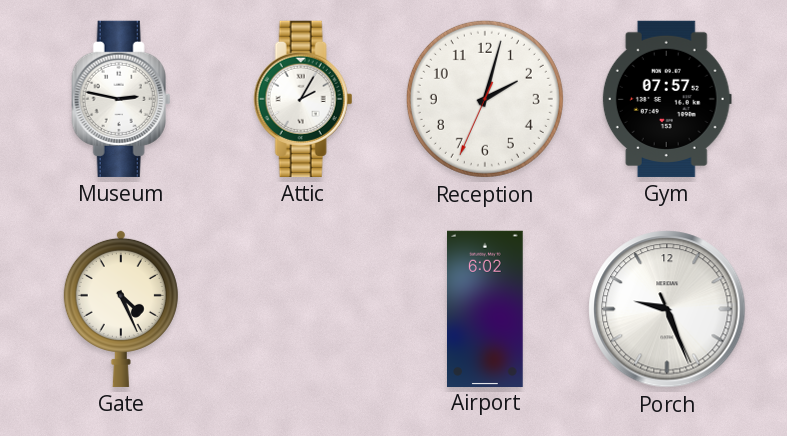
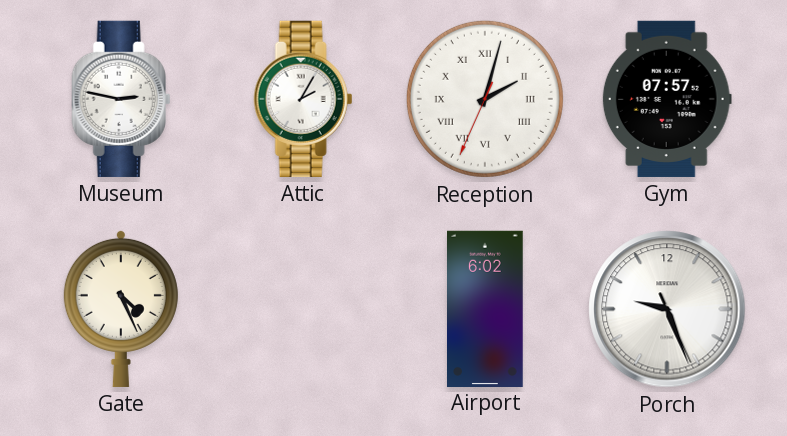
Reception numerals: Arabic -> Roman (485, 99)
